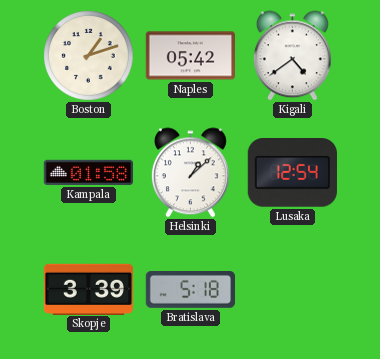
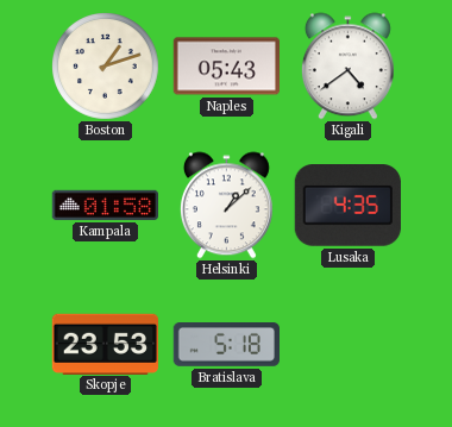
Naples: 05:42 -> 05:43 (226, 67)
Lusaka: 12:54 -> 4:35 (347, 206)
Skopje: 3:39 -> 23:53 (105, 344)
